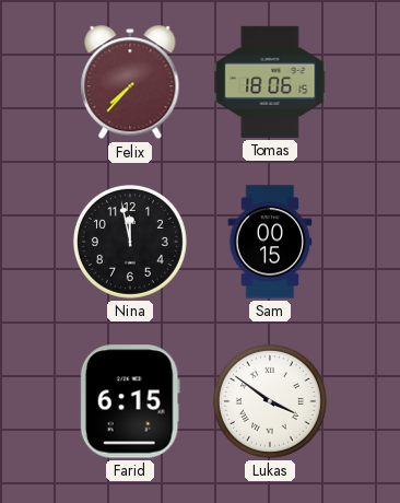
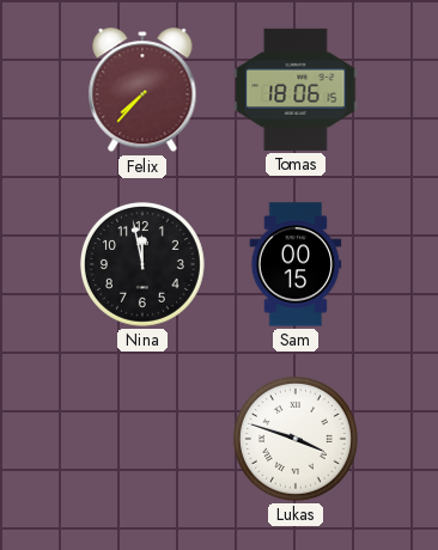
Farid: 6:15 -> none (130, 401)
Lukas: 3:51 -> 3:48 (296, 439)
